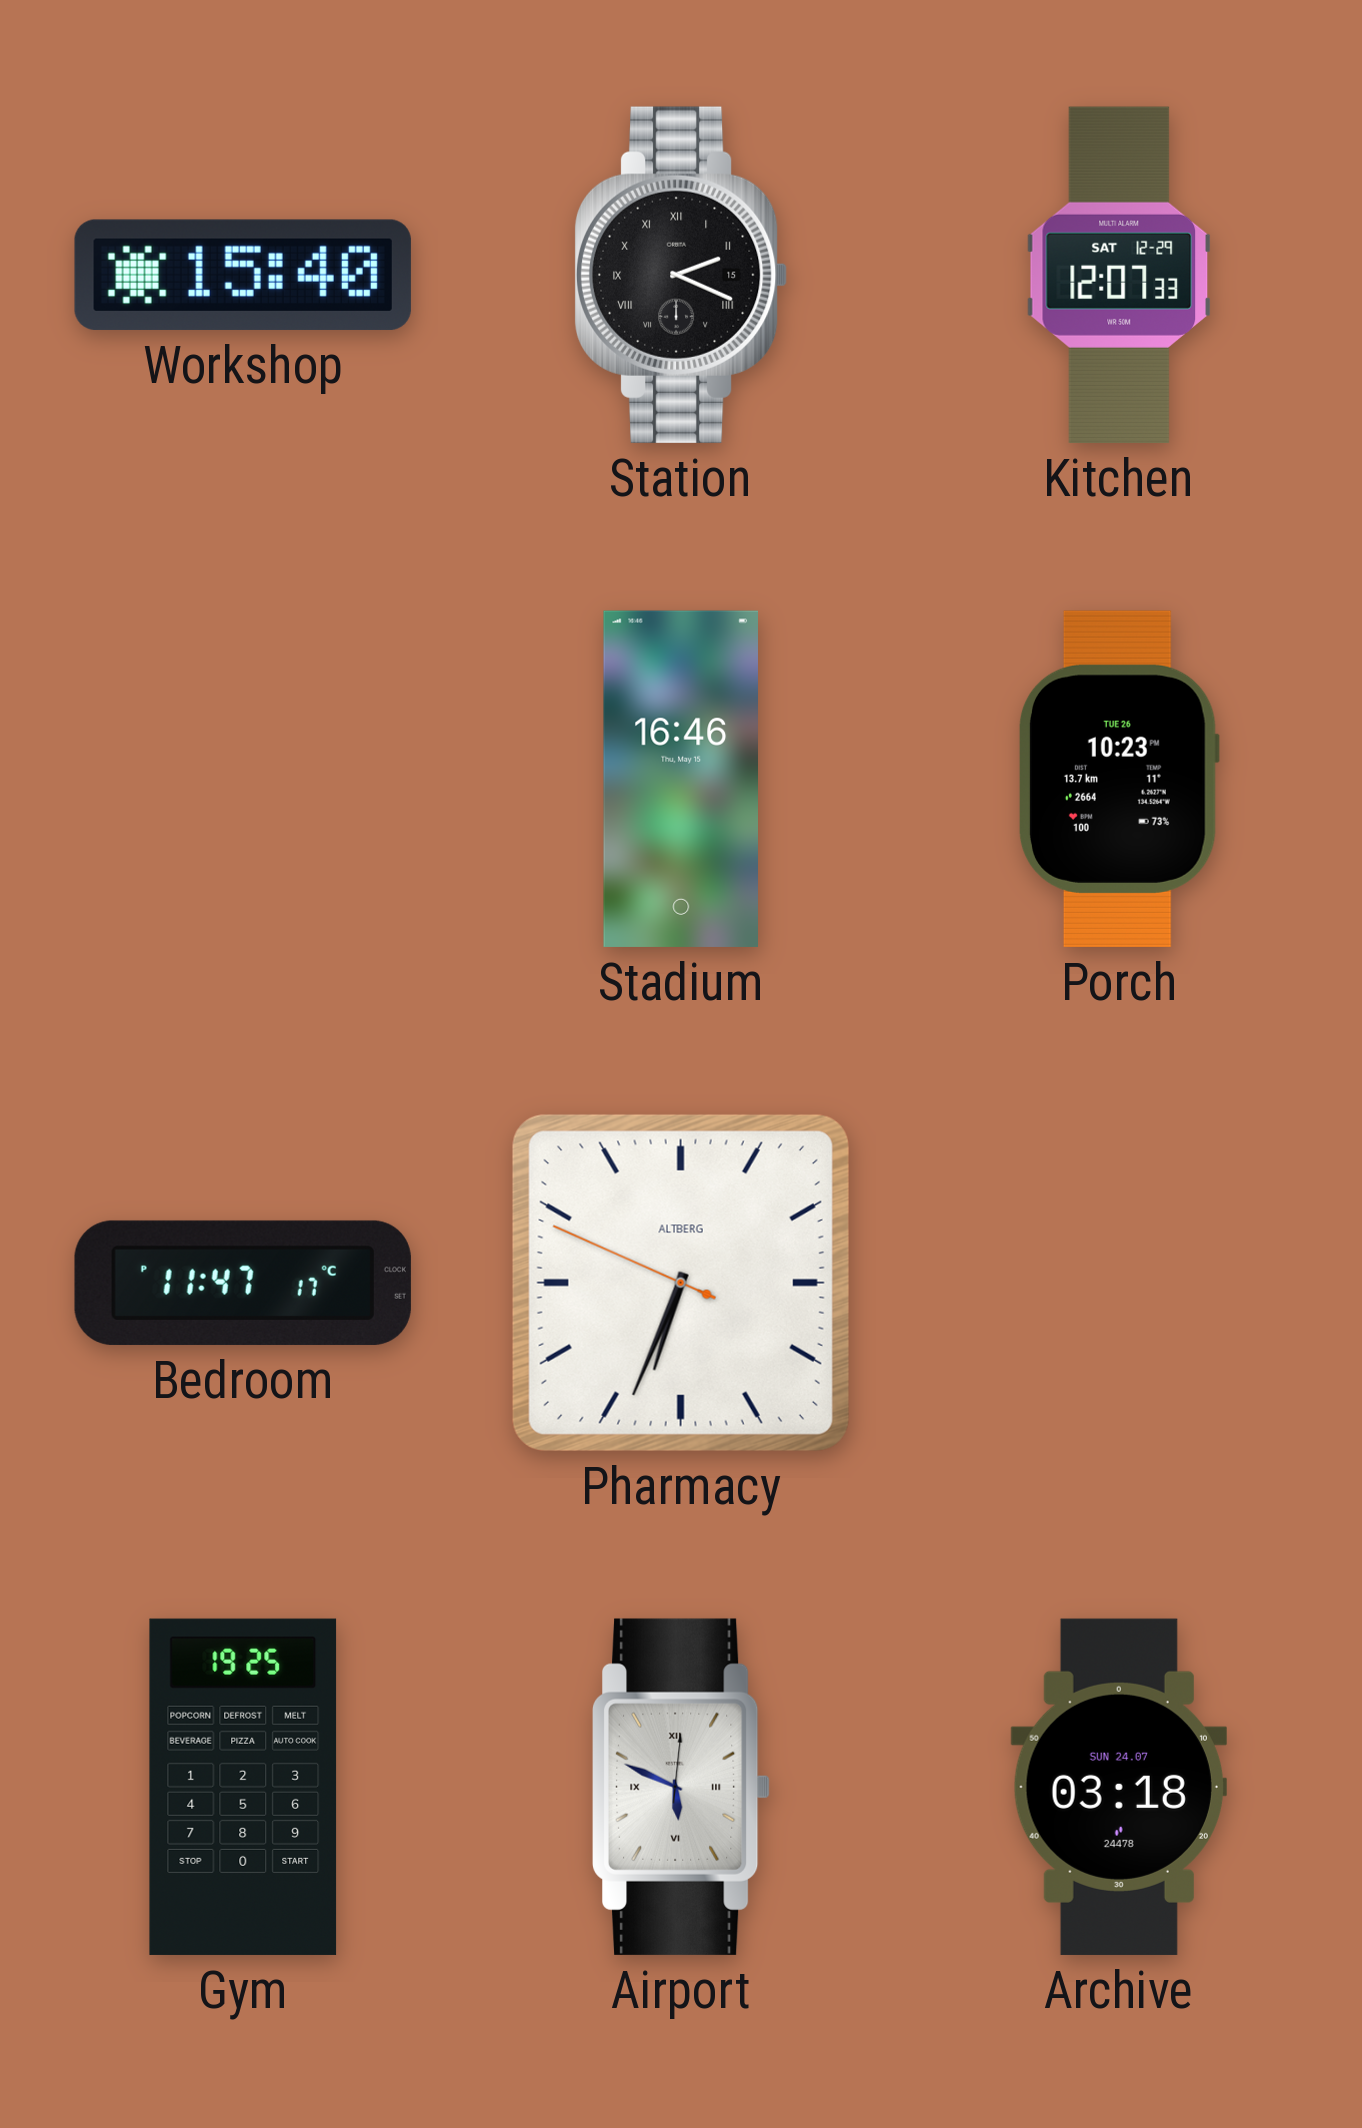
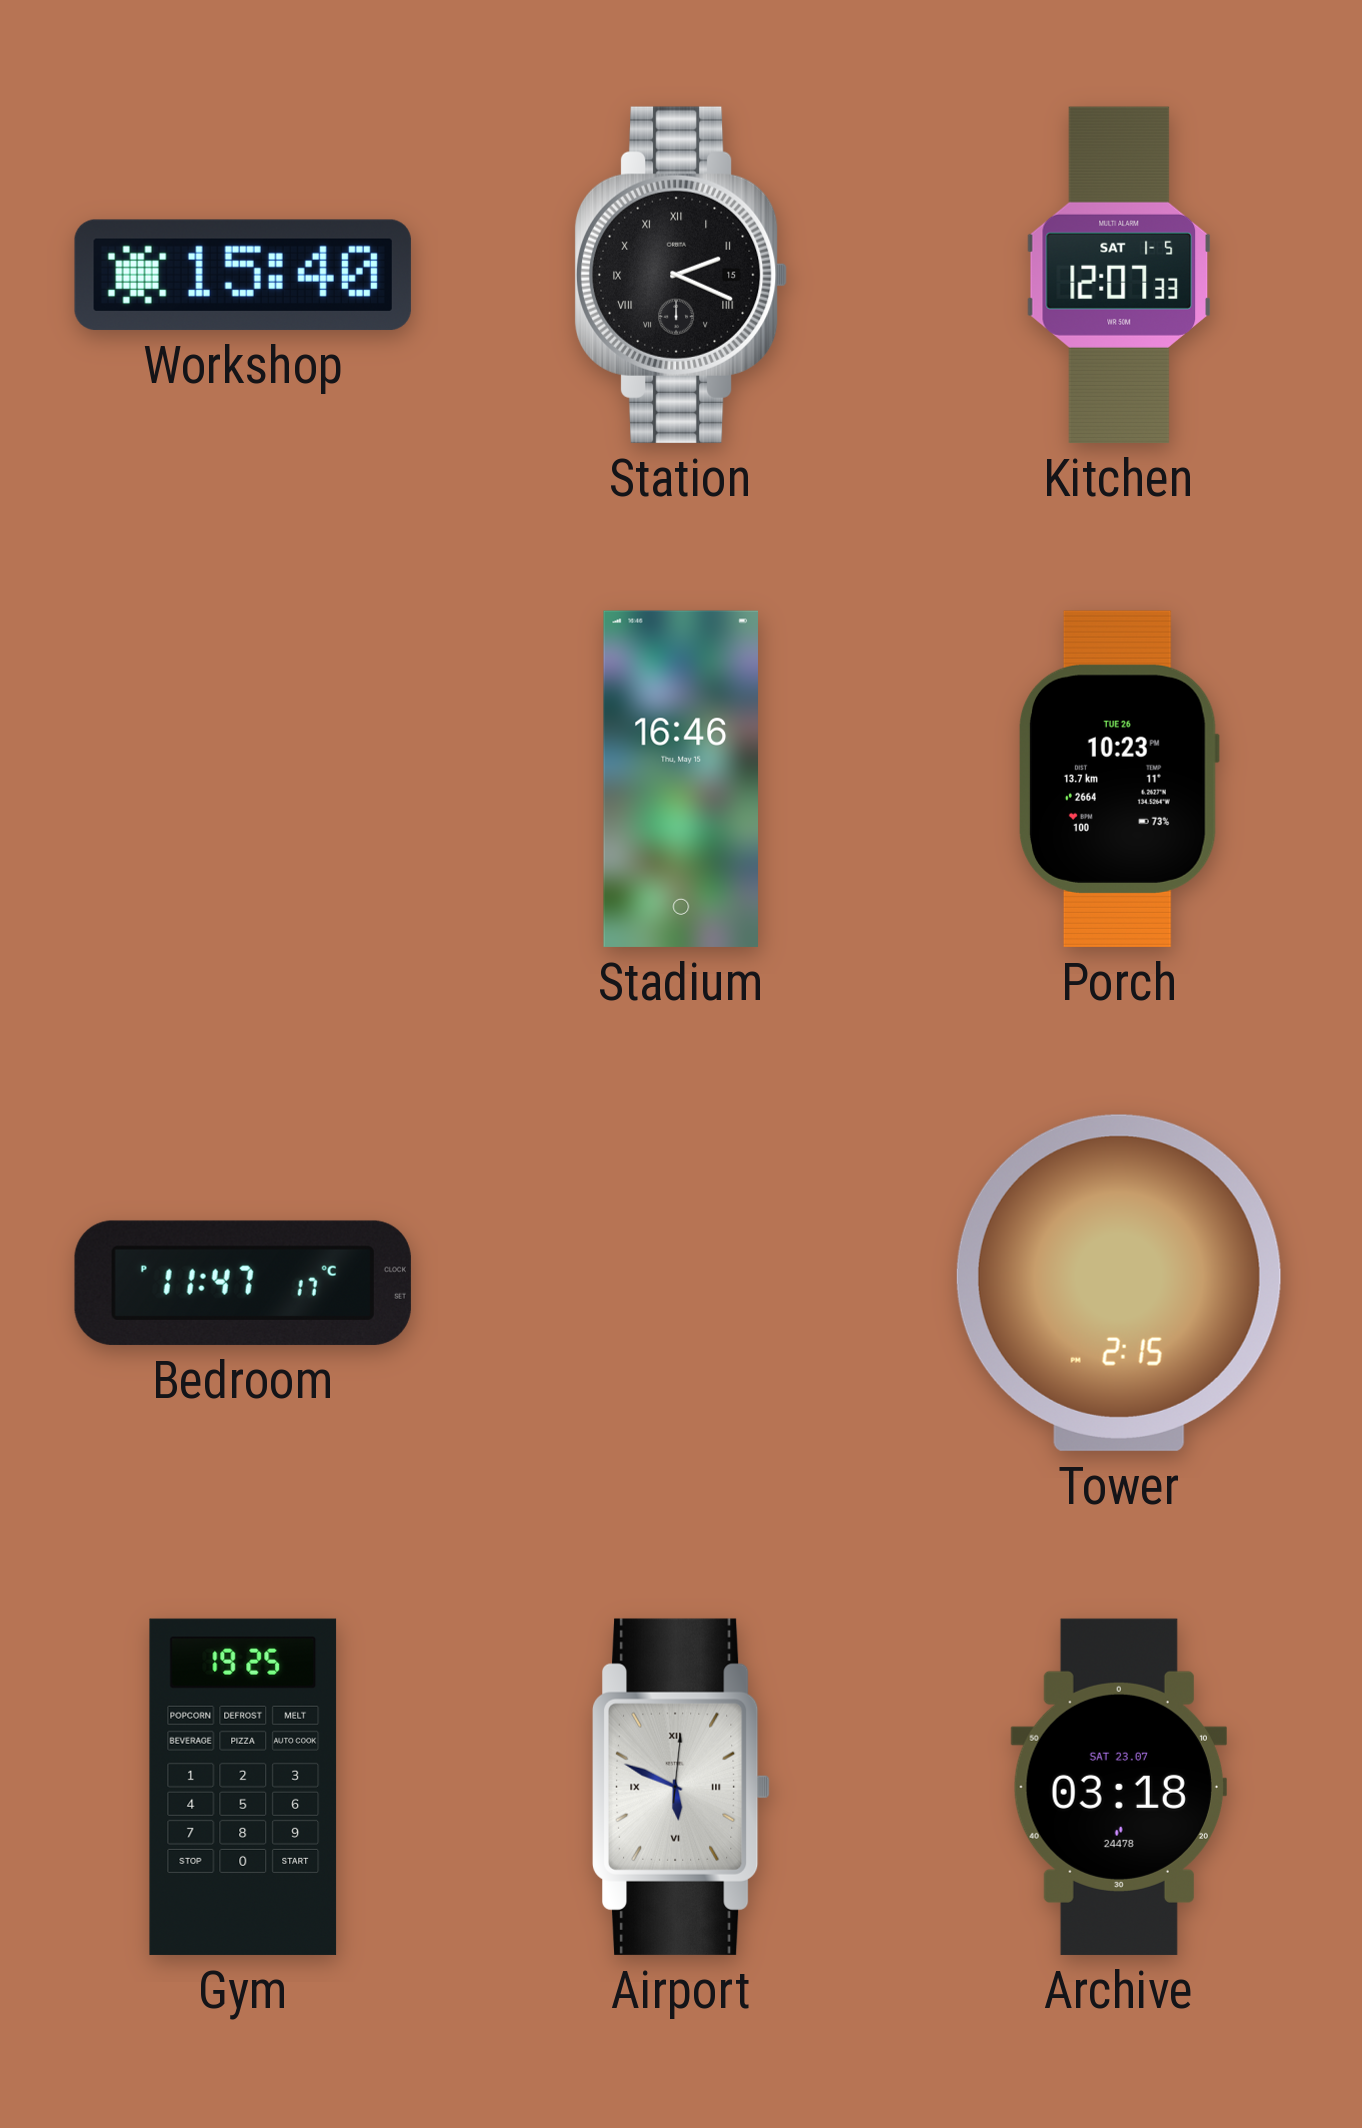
Kitchen date: SAT 12-29 -> SAT 1-5 (1119, 275)
Pharmacy: 6:33 -> none (681, 1283)
Tower: none -> 2:15 (1119, 1283)
Archive date: SUN 24.07 -> SAT 23.07 (1119, 1787)
